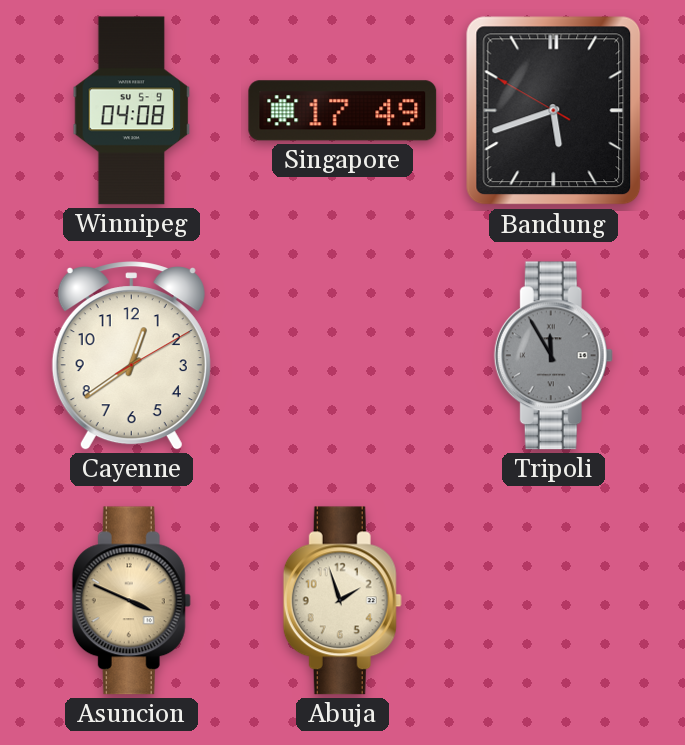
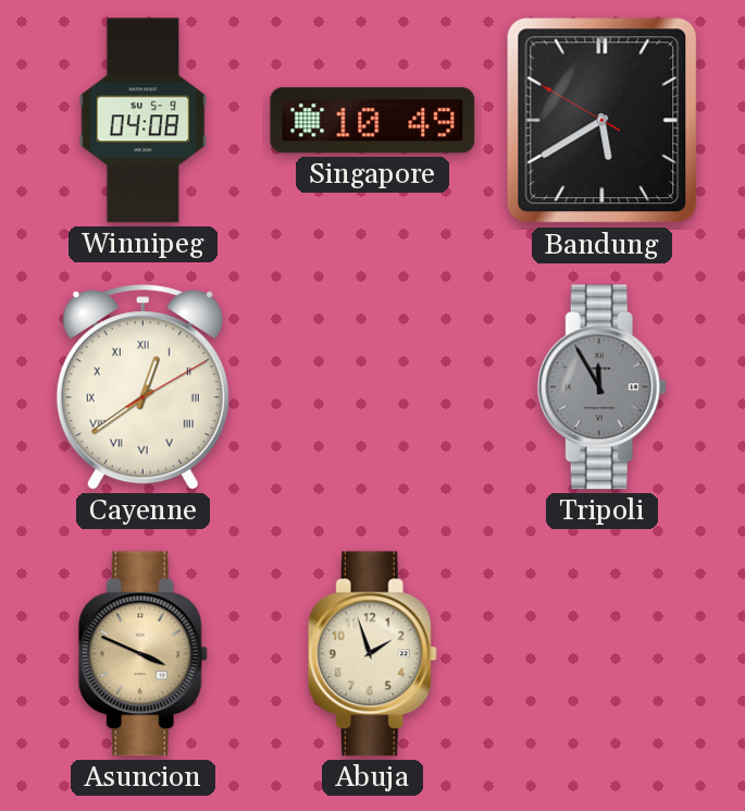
Singapore: 17:49 -> 10:49 (373, 121)
Bandung: 5:41 -> 5:39 (603, 121)
Cayenne numerals: Arabic -> Roman (142, 388)
